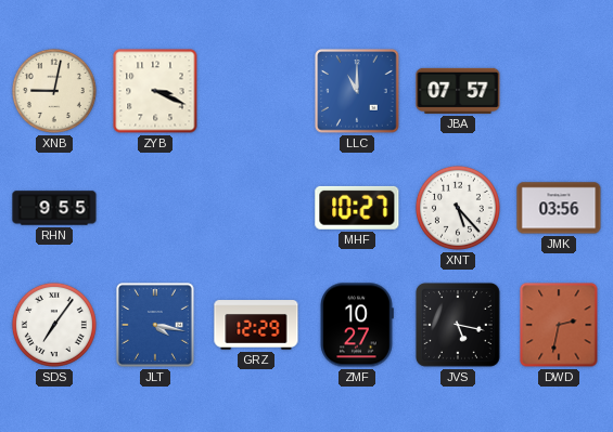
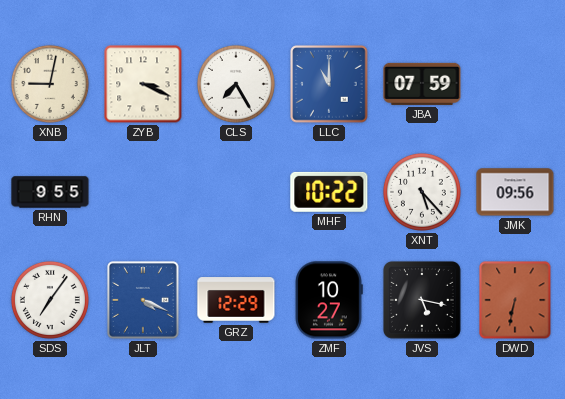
CLS: none -> 7:25 (236, 84)
JBA: 07:57 -> 07:59 (422, 84)
MHF: 10:27 -> 10:22 (329, 192)
JMK: 03:56 -> 09:56 (515, 192)
JLT: 4:17 -> 4:19 (144, 301)
DWD: 2:32 -> 6:32 (515, 300)
